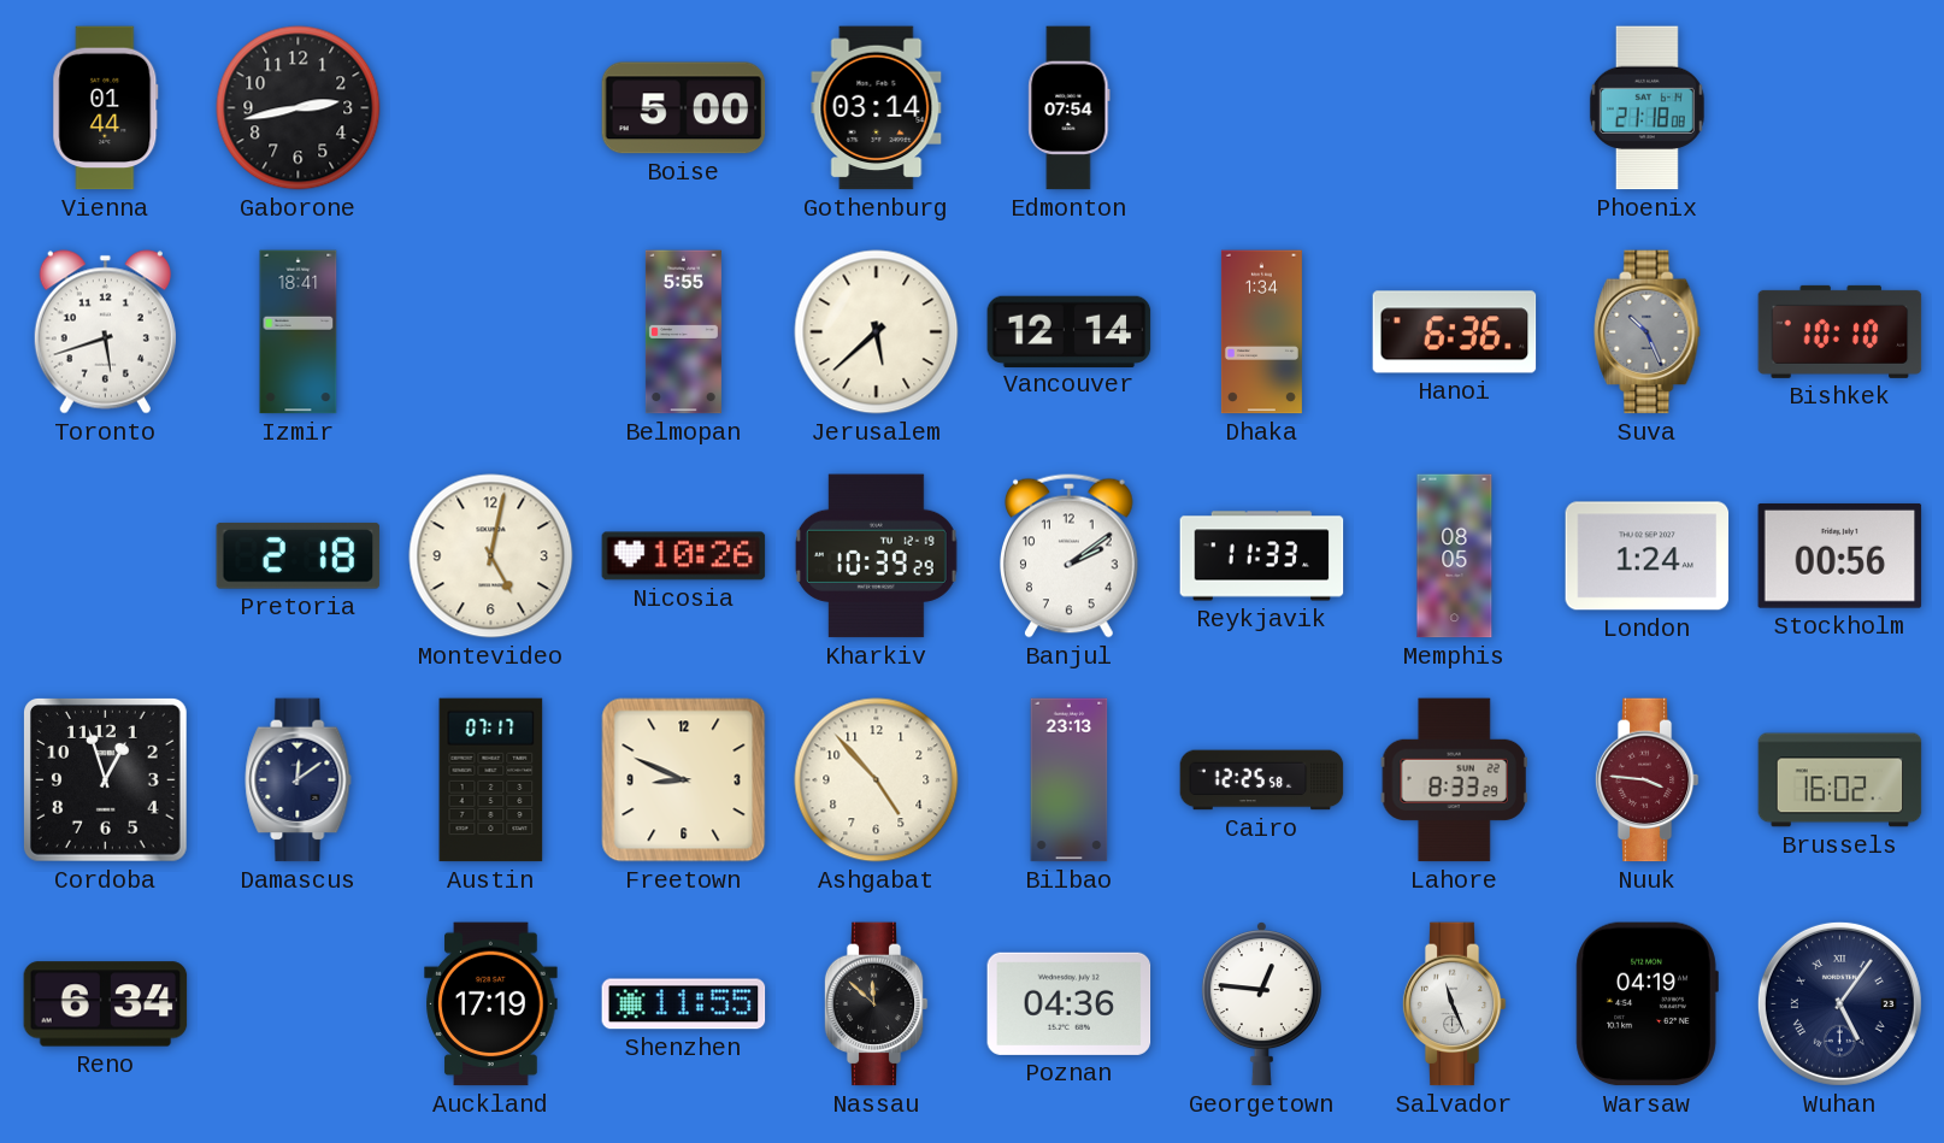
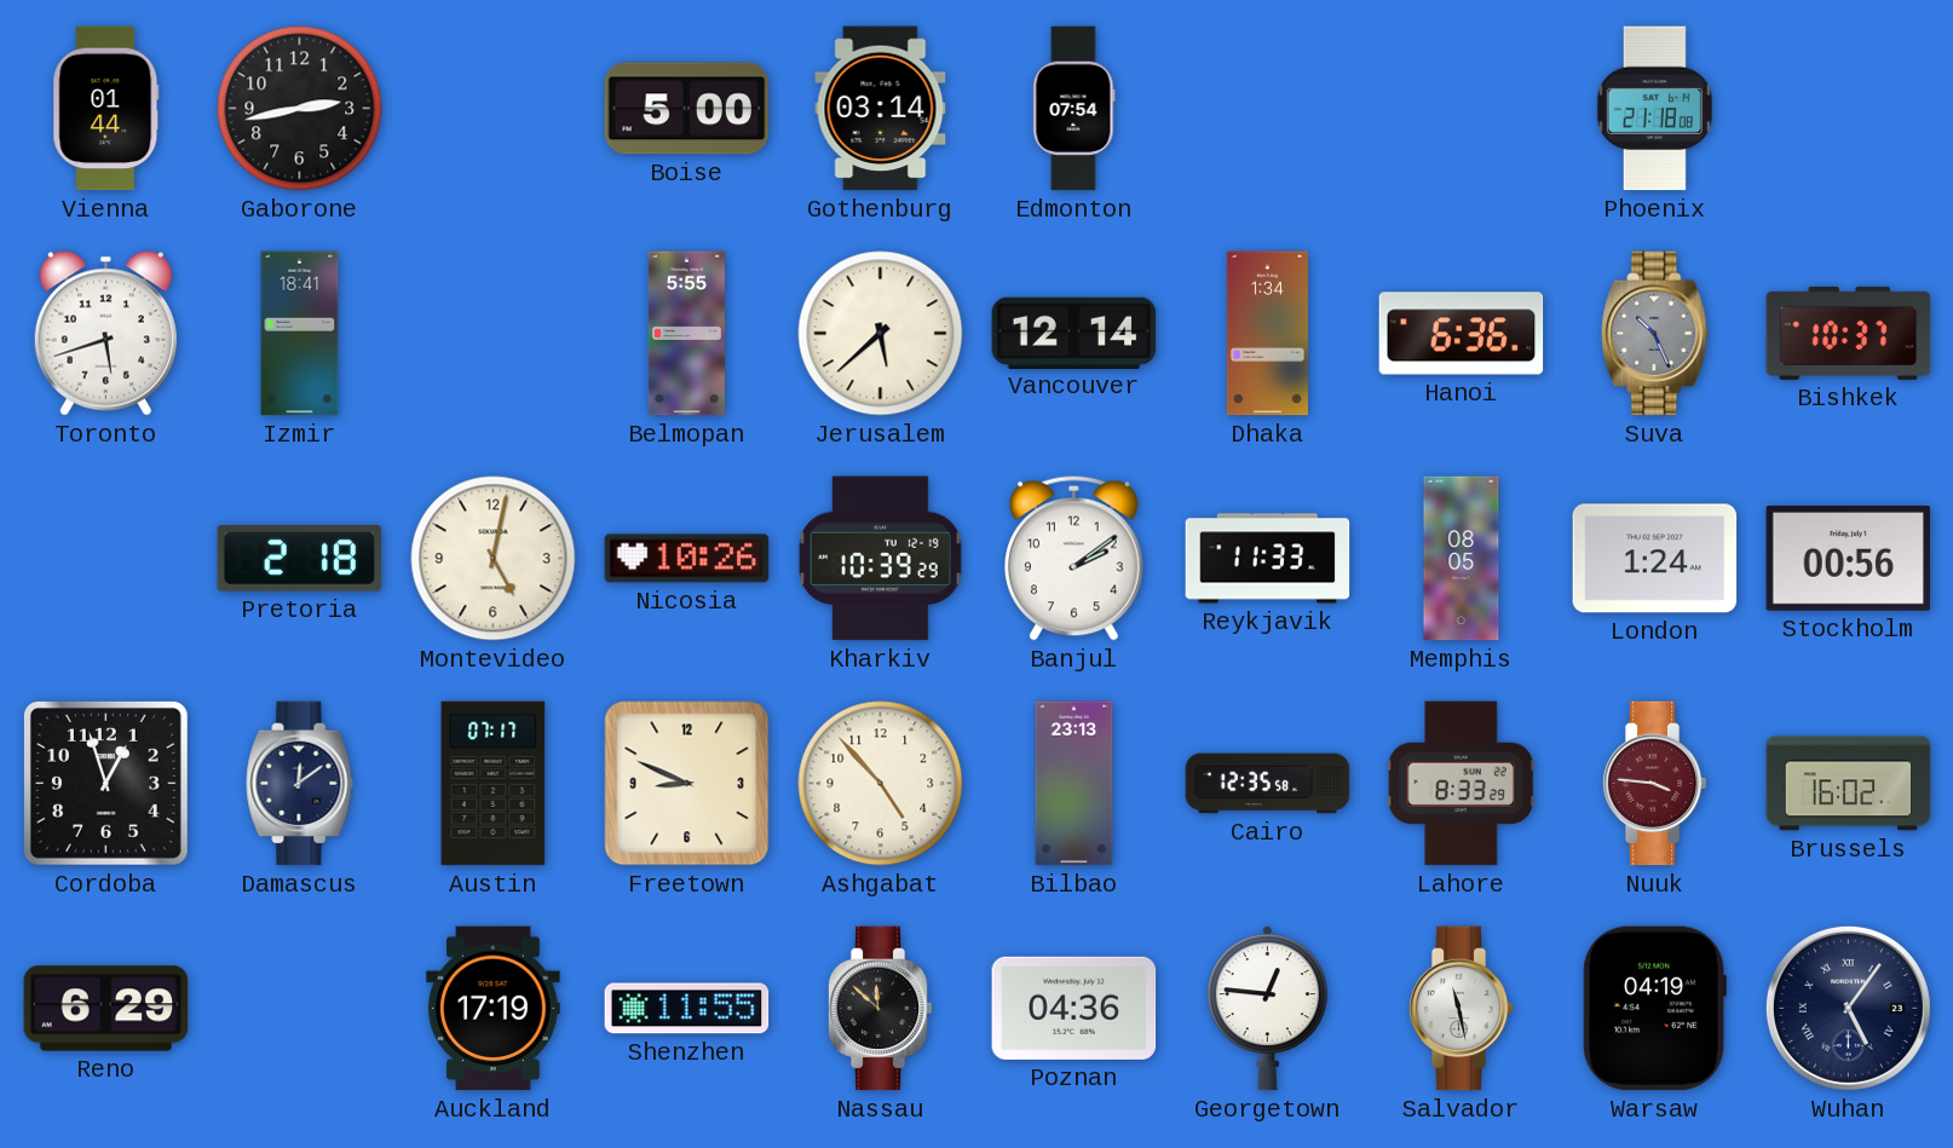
Bishkek: 10:10 -> 10:37 (1849, 333)
Cairo: 12:25 -> 12:35 (1268, 784)
Reno: 6:34 -> 6:29 (106, 1009)
Salvador: 11:26 -> 11:28 (1461, 1009)
